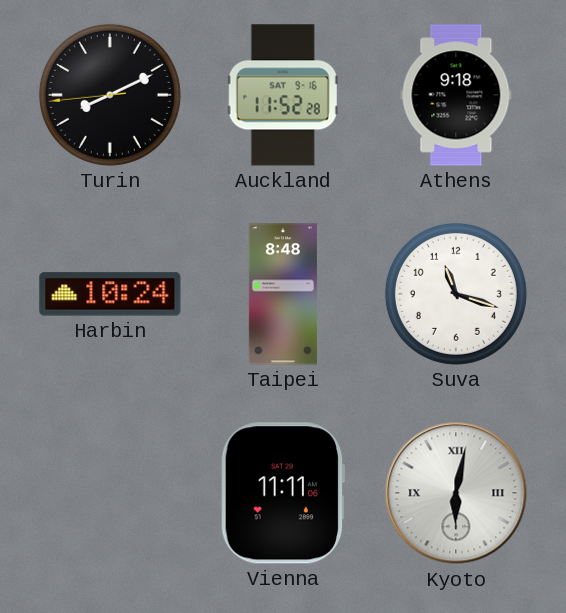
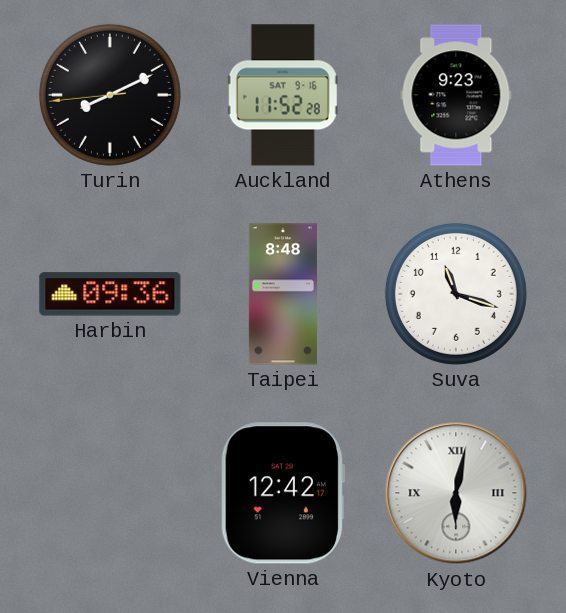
Athens: 9:18 -> 9:23 (456, 95)
Harbin: 10:24 -> 09:36 (110, 294)
Vienna: 11:11 -> 12:42 (282, 493)
